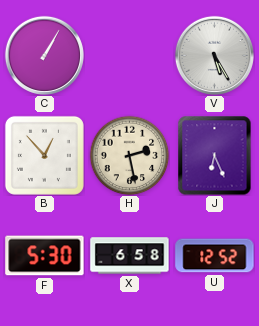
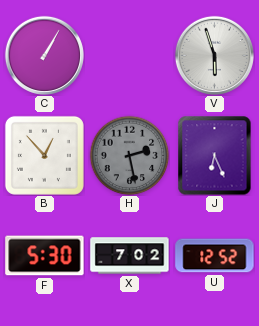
V: 5:25 -> 5:57 (214, 55)
H dial: cream -> grey (129, 155)
X: 6:58 -> 7:02 (130, 256)
